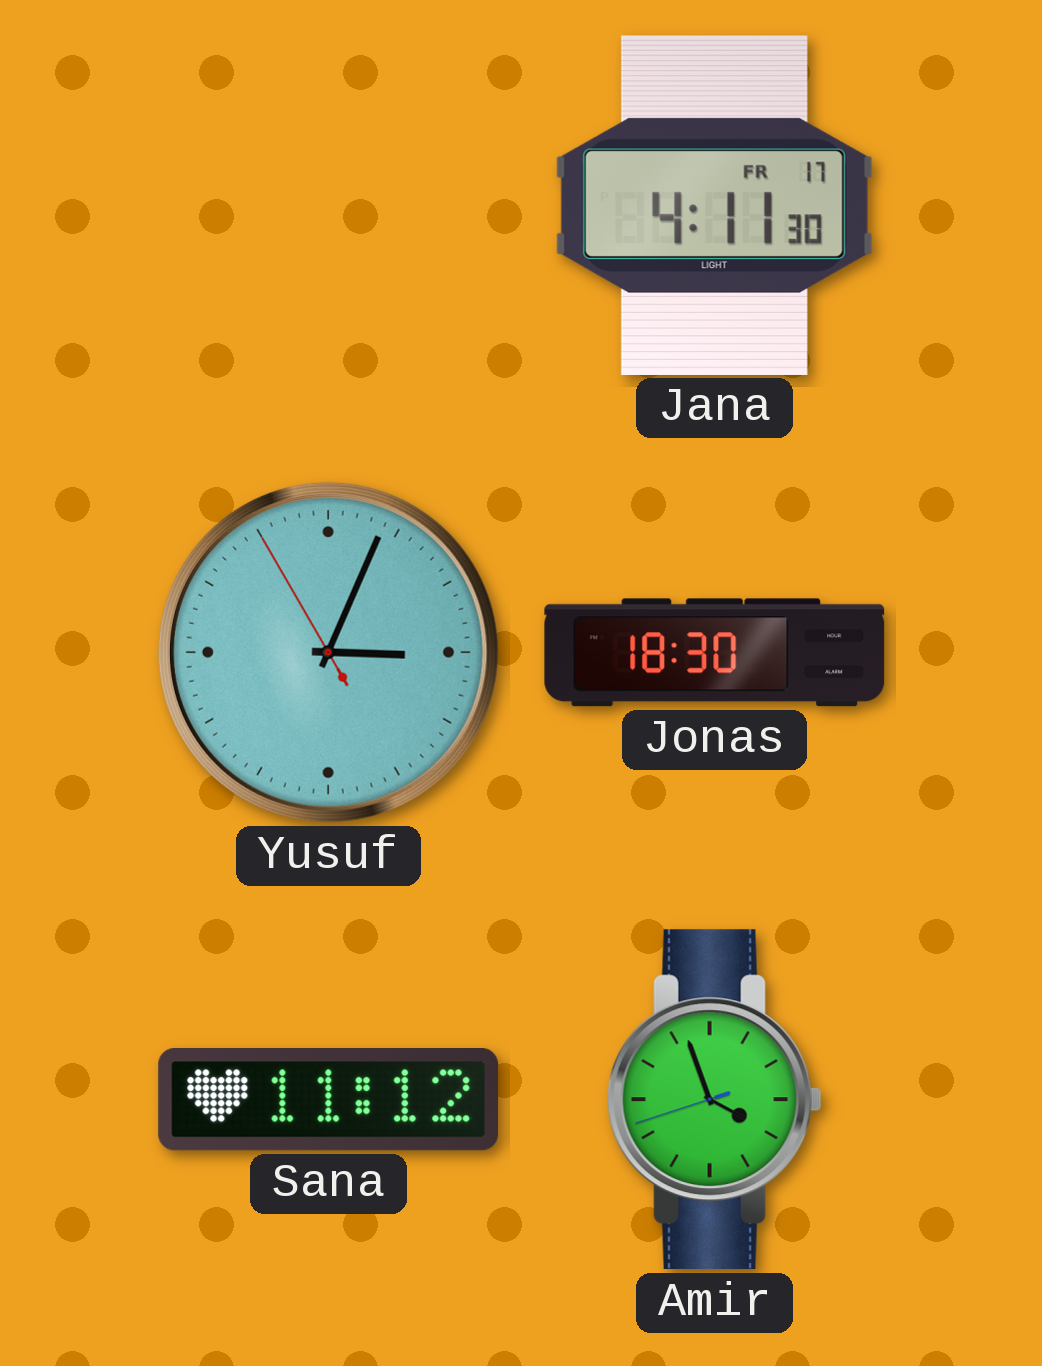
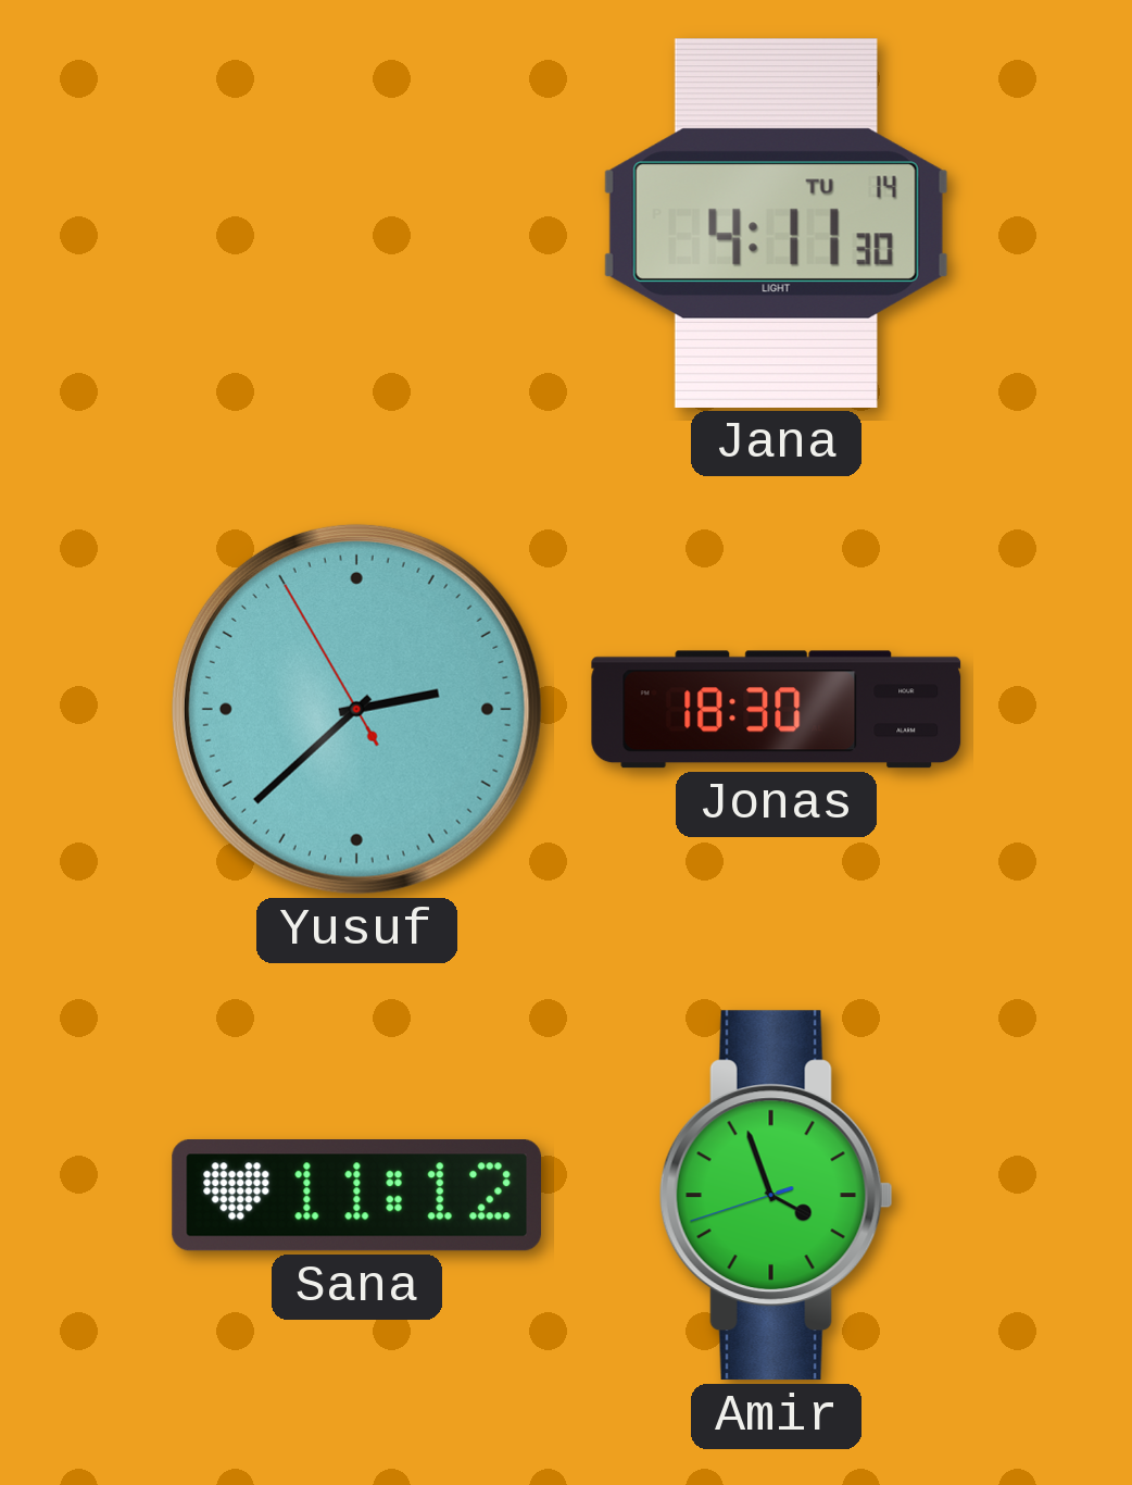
Jana date: FR 17 -> TU 14 (776, 223)
Yusuf: 3:03 -> 2:37 (356, 709)
